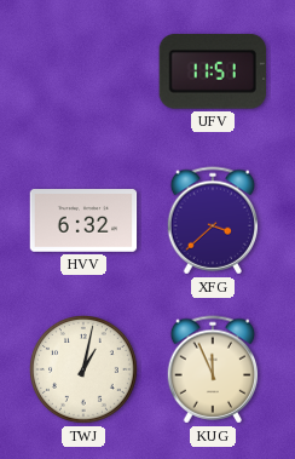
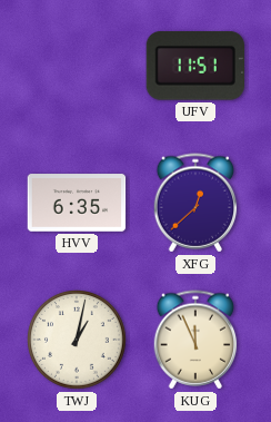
HVV: 6:32 -> 6:35 (77, 203)
XFG: 3:38 -> 12:38 (195, 203)
